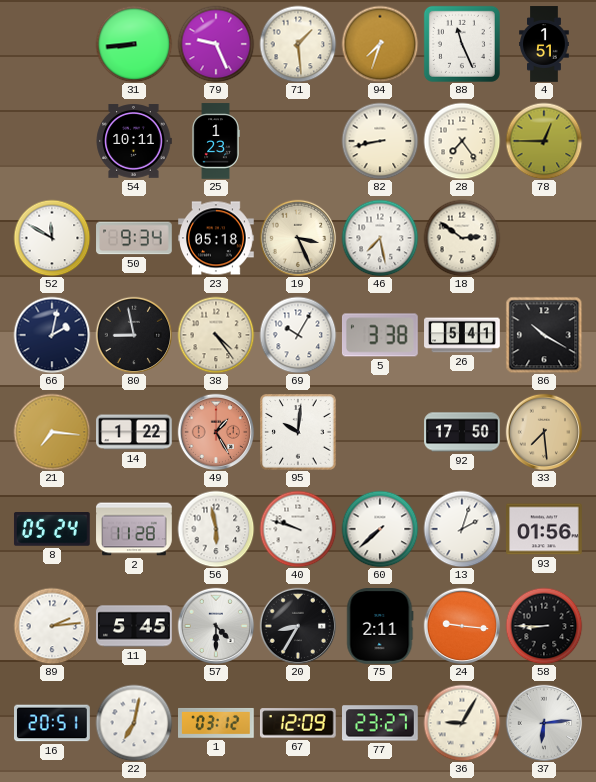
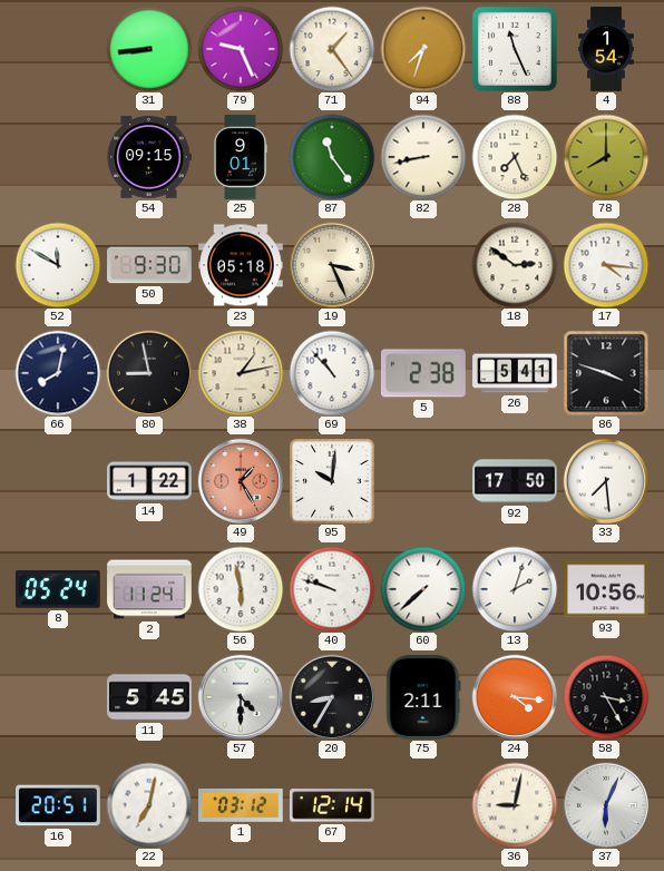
71: 1:29 -> 1:24 (332, 49)
4: 1:51 -> 1:54 (606, 49)
54: 10:11 -> 09:15 (149, 157)
25: 1:23 -> 9:01 (241, 157)
87: none -> 11:24 (332, 157)
28: 7:24 -> 7:26 (515, 157)
78: 12:45 -> 8:00 (606, 157)
50: 9:34 -> 9:30 (149, 265)
46: 7:28 -> none (380, 238)
17: none -> 4:16 (606, 265)
66: 2:02 -> 8:02 (58, 373)
38: 4:24 -> 1:13 (241, 373)
69: 10:05 -> 10:53 (332, 373)
5: 3:38 -> 2:38 (423, 373)
86: 10:20 -> 3:48 (606, 373)
21: 7:16 -> none (52, 432)
33 dial: champagne -> white (606, 481)
2: 11:28 -> 11:24 (149, 589)
93: 01:56 -> 10:56 (606, 589)
89: 2:14 -> none (52, 626)
24: 9:16 -> 4:16 (515, 697)
58: 8:45 -> 3:25 (606, 697)
67: 12:09 -> 12:14 (332, 805)
77: 23:27 -> none (381, 723)
36: 9:05 -> 9:02 (515, 805)
37: 6:14 -> 6:04 (606, 805)
